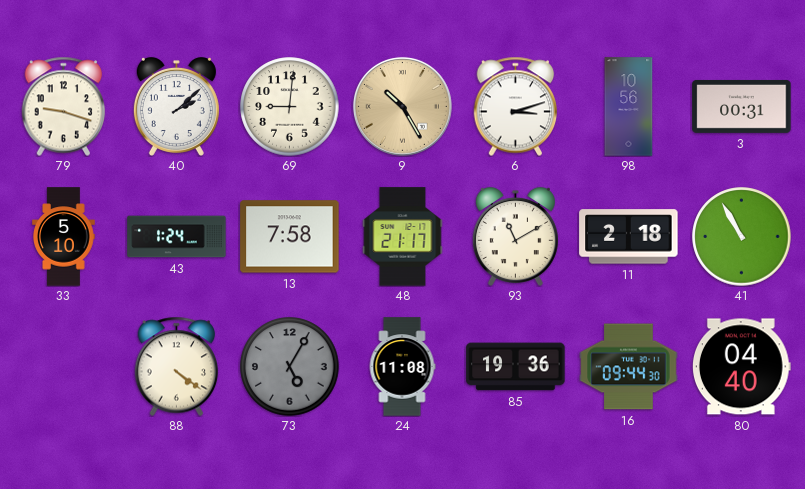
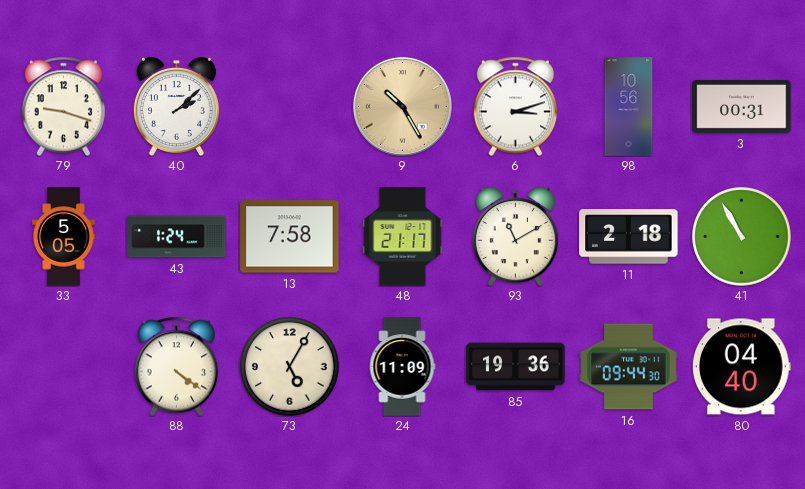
69: 9:01 -> none (290, 107)
33: 5:10 -> 5:05 (64, 237)
73 dial: grey -> cream (290, 367)
24: 11:08 -> 11:09 (402, 367)
